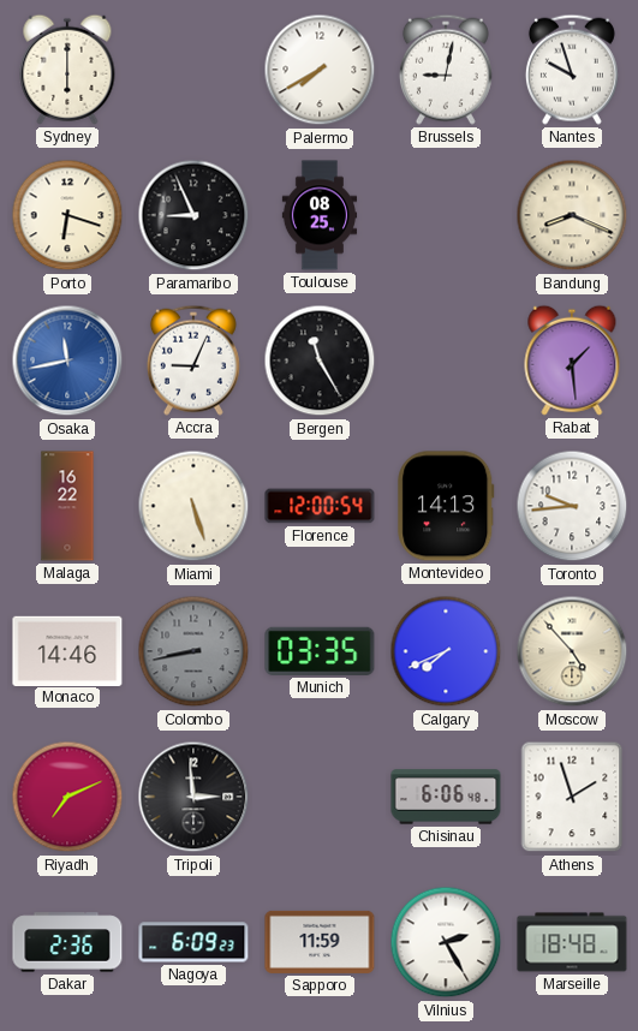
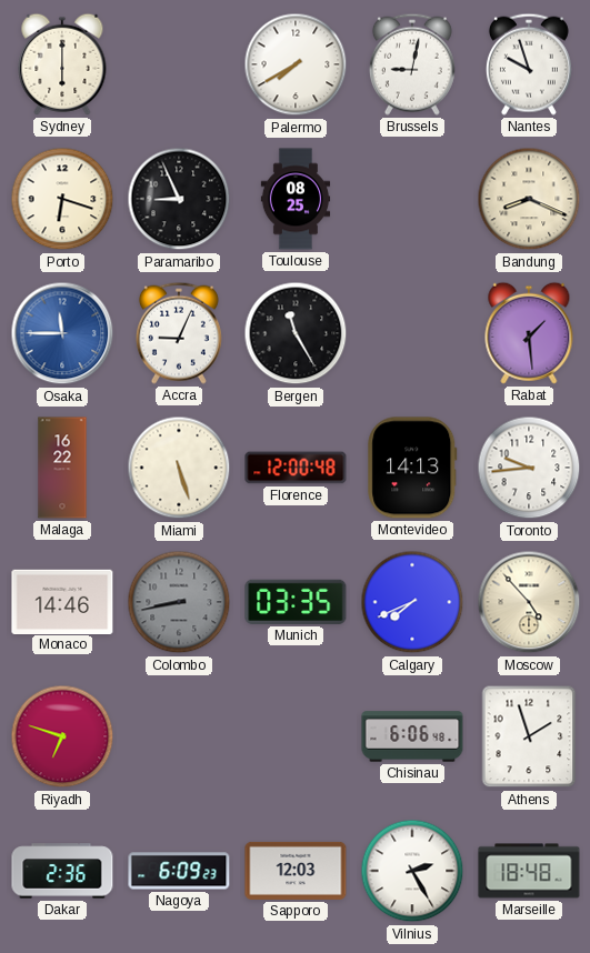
Osaka: 11:43 -> 11:45 (62, 333)
Florence: 12:00:54 -> 12:00:48 (296, 468)
Riyadh: 7:11 -> 6:48 (62, 736)
Tripoli: 2:59 -> none (193, 797)
Sapporo: 11:59 -> 12:03 (296, 871)
